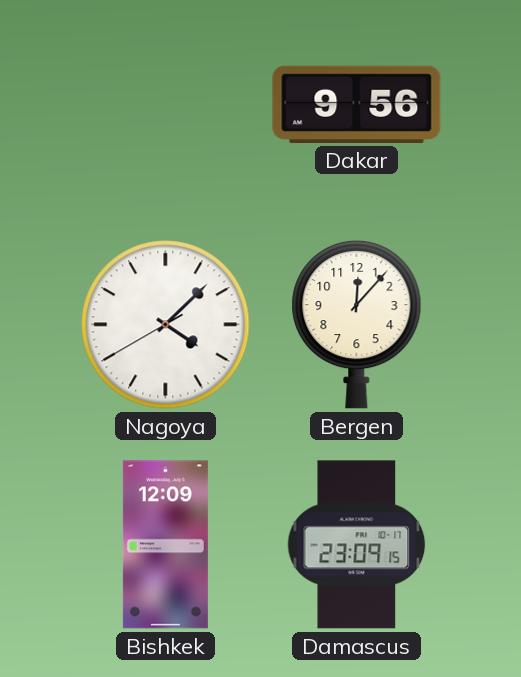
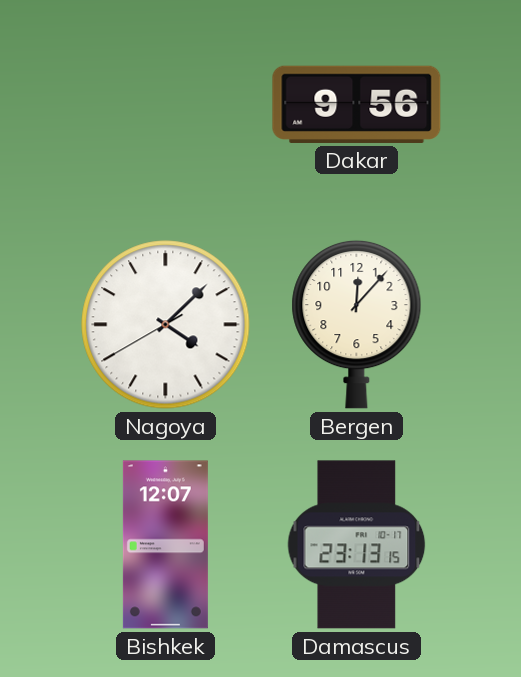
Bishkek: 12:09 -> 12:07 (165, 545)
Damascus: 23:09 -> 23:13 (357, 545)
